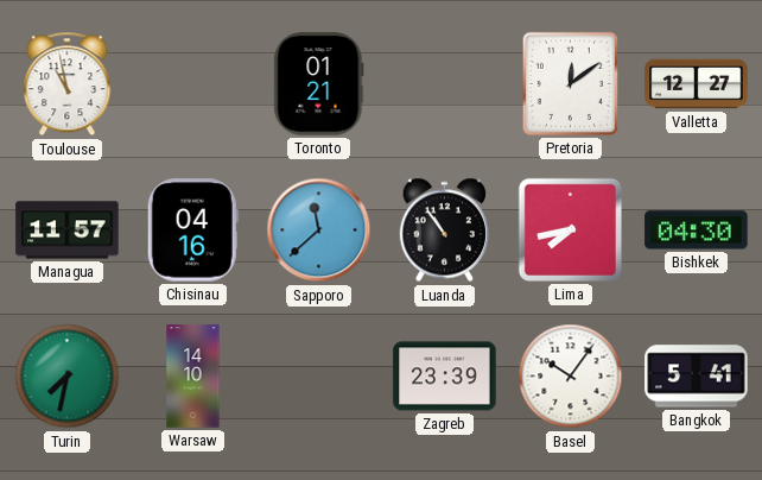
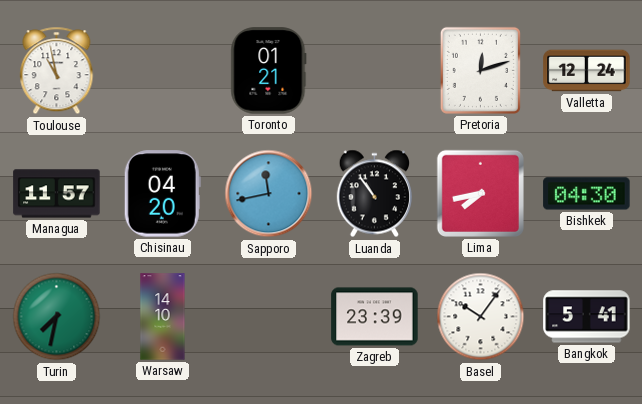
Pretoria: 12:09 -> 12:12 (480, 70)
Valletta: 12:27 -> 12:24 (587, 71)
Chisinau: 04:16 -> 04:20 (162, 194)
Sapporo: 11:38 -> 11:43 (269, 194)
